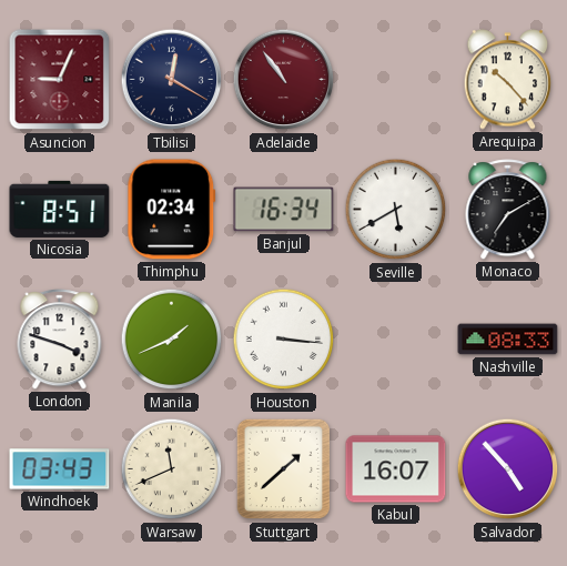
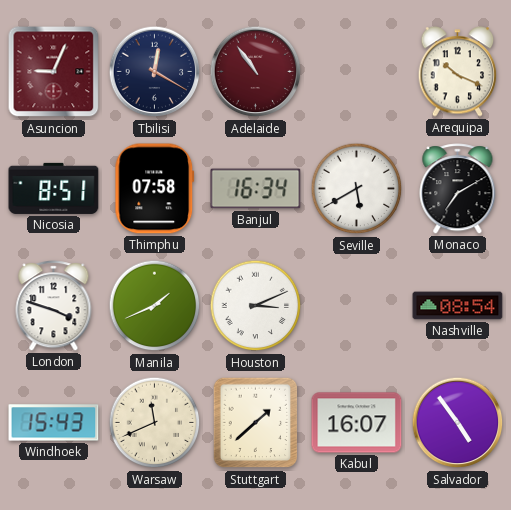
Arequipa: 10:23 -> 10:19 (458, 72)
Thimphu: 02:34 -> 07:58 (155, 189)
Houston: 3:16 -> 3:11 (256, 306)
Nashville: 08:33 -> 08:54 (458, 306)
Windhoek: 03:43 -> 15:43 (54, 423)
Salvador: 4:53 -> 4:54 (458, 423)
